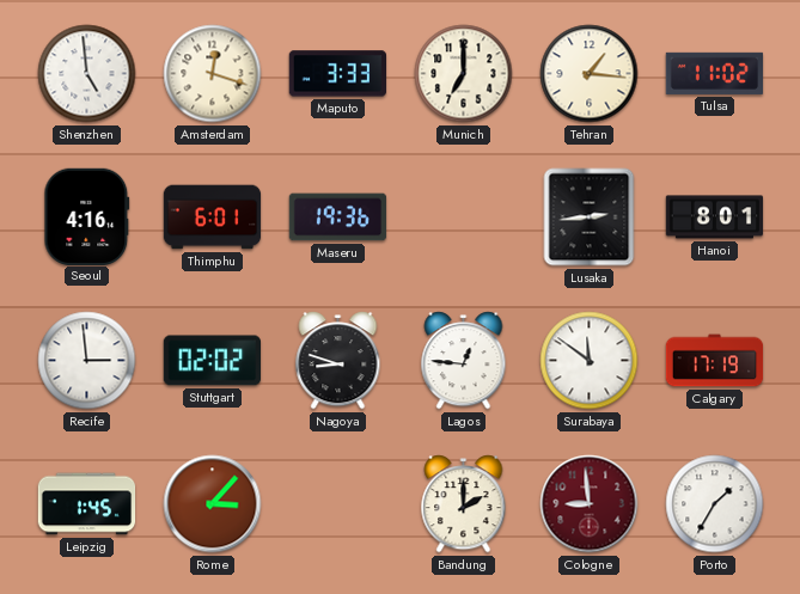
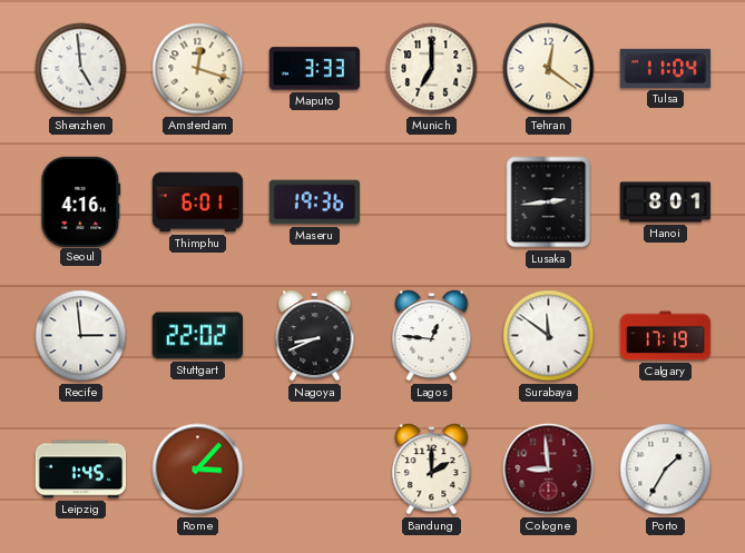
Tehran: 1:16 -> 12:21 (549, 69)
Tulsa: 11:02 -> 11:04 (666, 68)
Stuttgart: 02:02 -> 22:02 (197, 336)
Nagoya: 8:48 -> 8:41 (315, 336)
